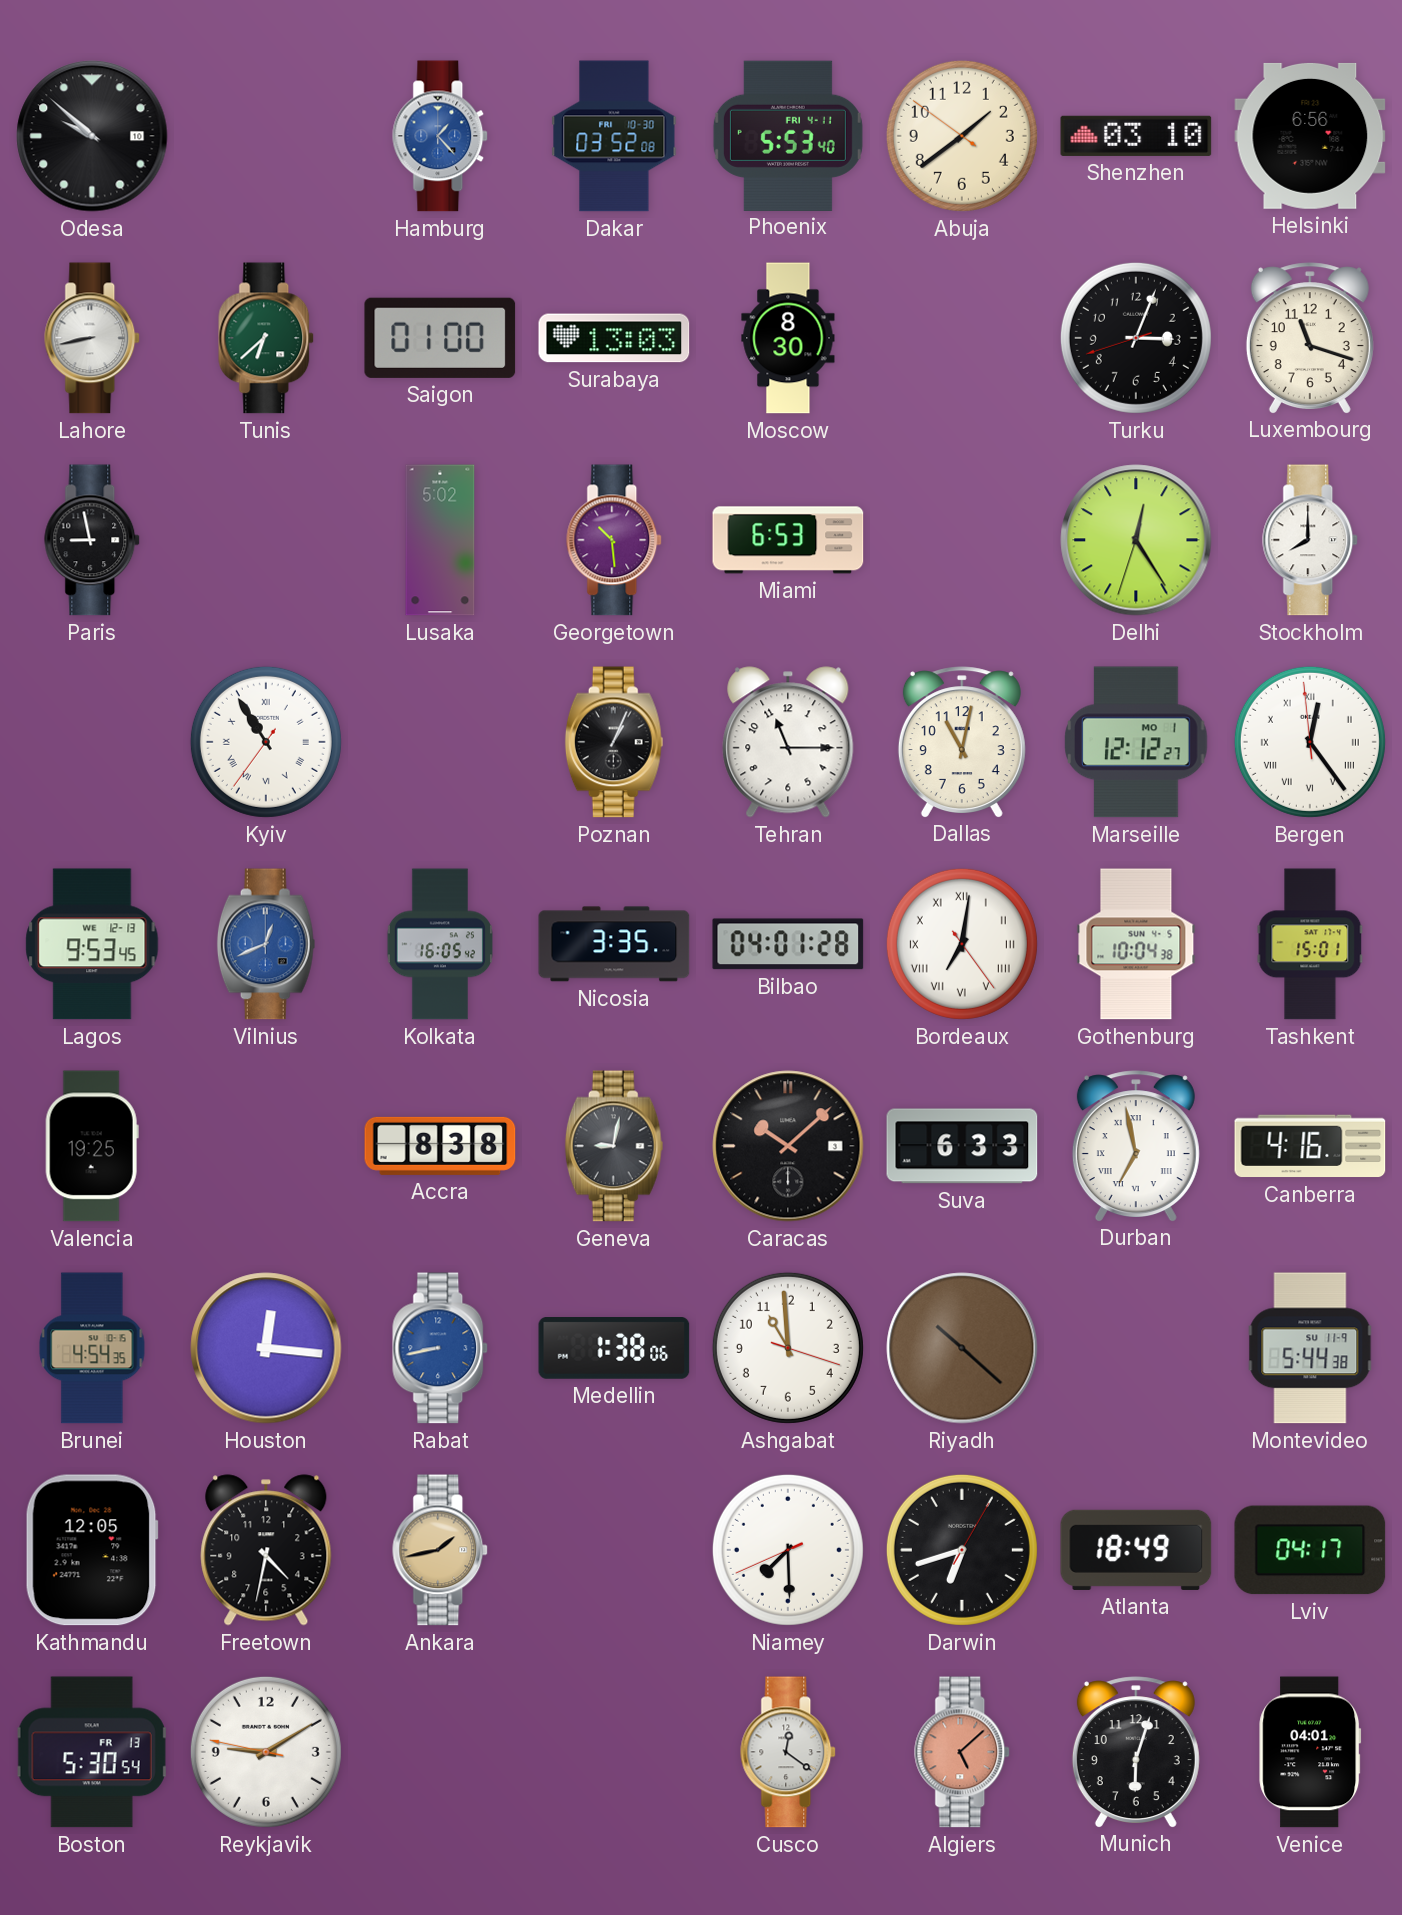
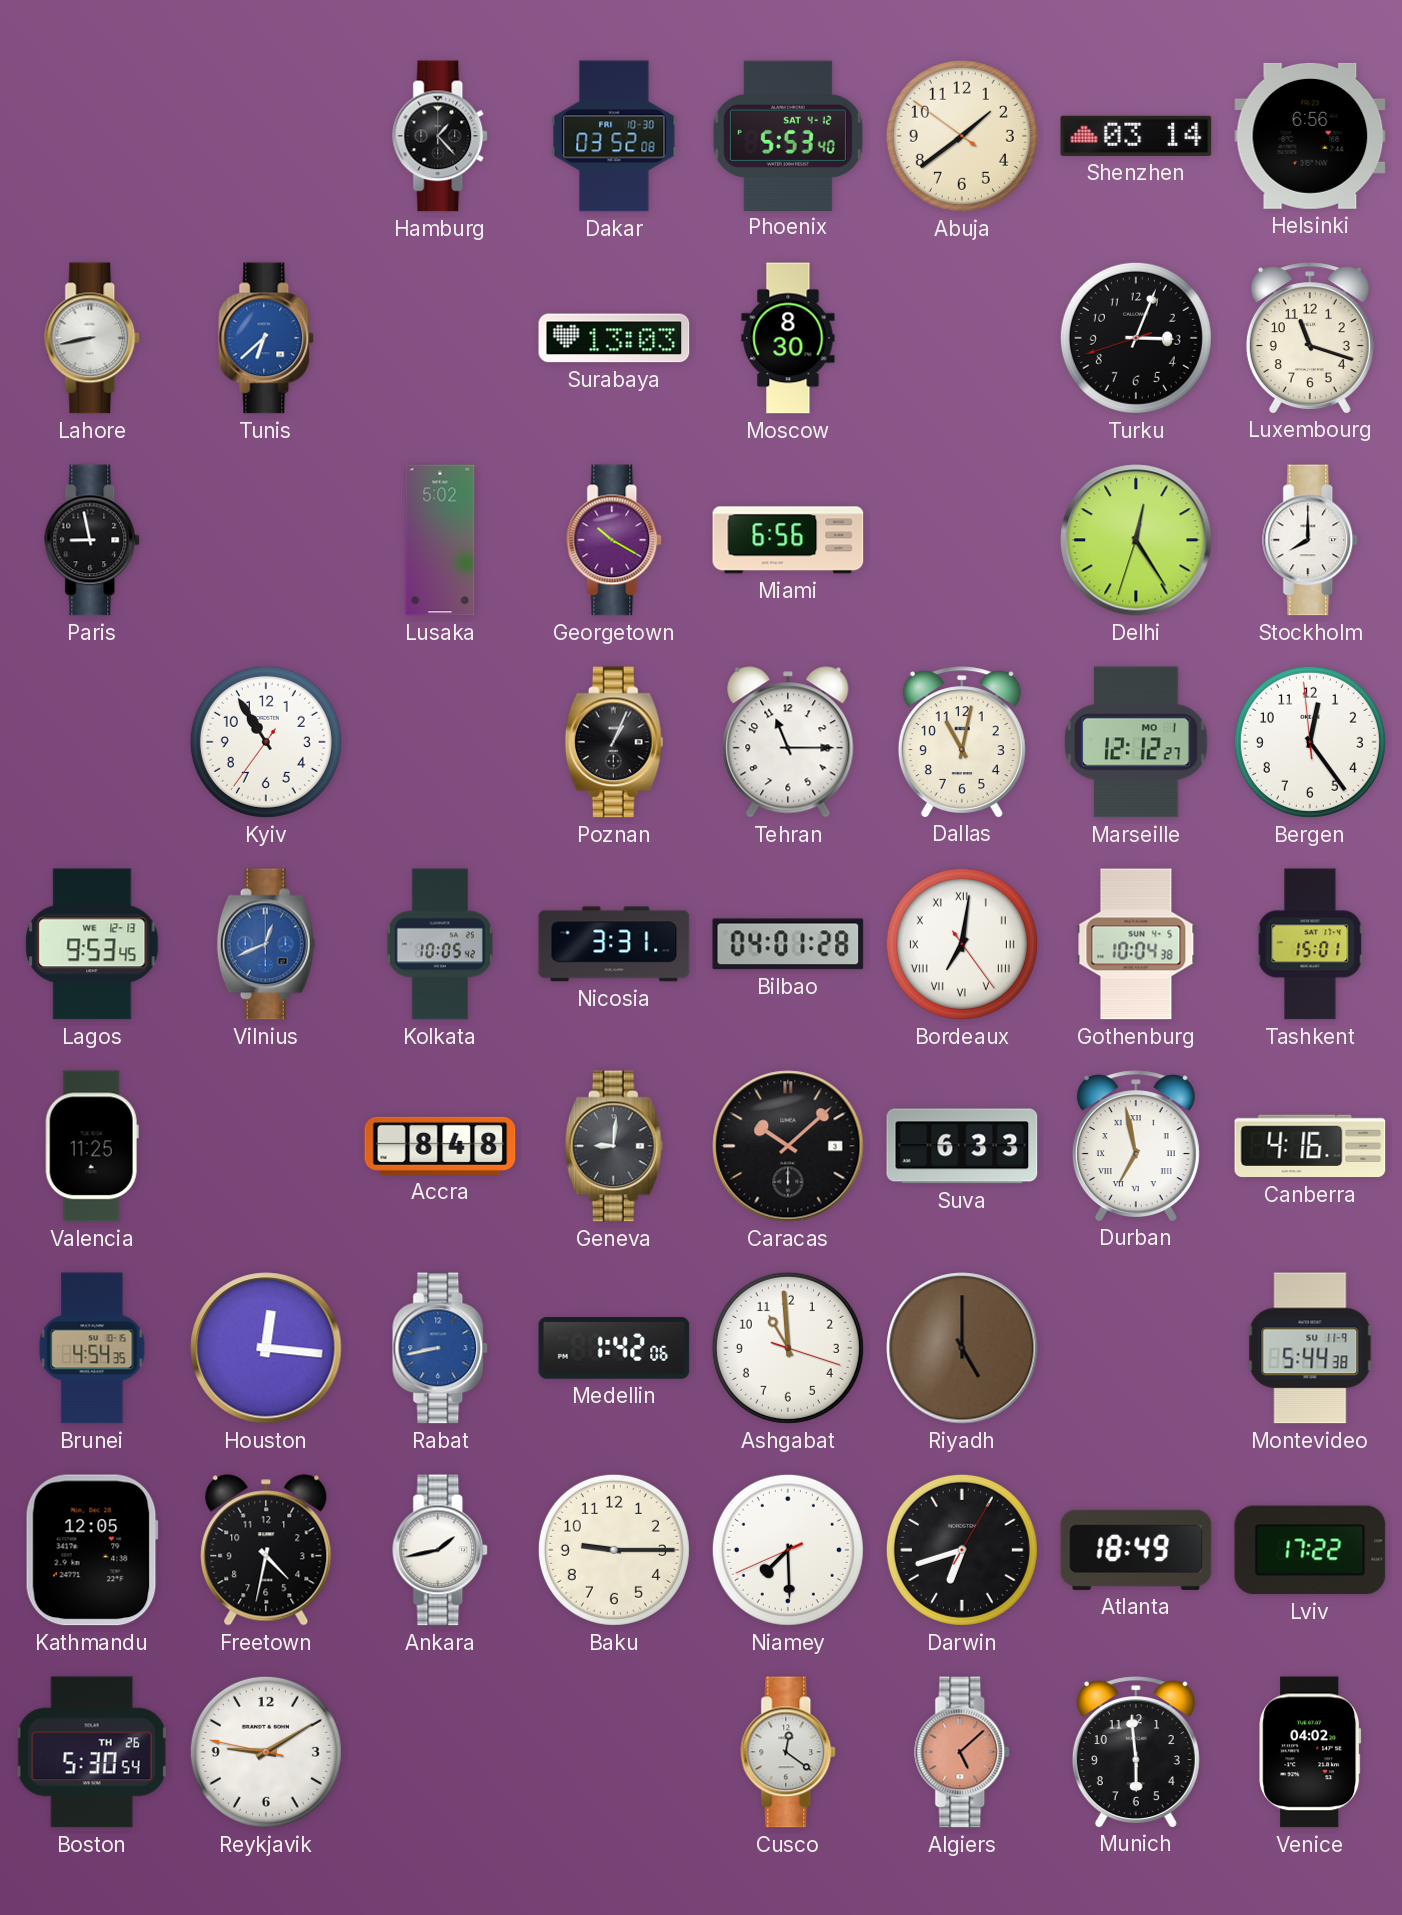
Odesa: 9:52 -> none (92, 136)
Hamburg dial: blue -> black (441, 136)
Phoenix date: FRI 4-11 -> SAT 4-12 (788, 135)
Shenzhen: 03:10 -> 03:14 (1136, 136)
Tunis dial: green -> blue (267, 338)
Saigon: 01:00 -> none (440, 338)
Georgetown: 10:29 -> 10:20 (615, 540)
Miami: 6:53 -> 6:56 (788, 540)
Kyiv numerals: Roman -> Arabic (266, 742)
Bergen numerals: Roman -> Arabic (1310, 742)
Kolkata: 16:05 -> 10:05 (440, 944)
Nicosia: 3:35 -> 3:31 (614, 944)
Valencia: 19:25 -> 11:25 (92, 1146)
Accra: 8:38 -> 8:48 (440, 1146)
Geneva: 9:02 -> 9:01 (614, 1146)
Medellin: 1:38 -> 1:42 (614, 1349)
Riyadh: 10:22 -> 5:00 (962, 1348)
Ankara dial: champagne -> white (441, 1550)
Baku: none -> 9:15 (614, 1550)
Lviv: 04:17 -> 17:22 (1310, 1550)
Boston date: FR 13 -> TH 26 (92, 1752)
Munich: 6:03 -> 5:59 (1136, 1752)
Venice: 04:01 -> 04:02 (1310, 1752)
